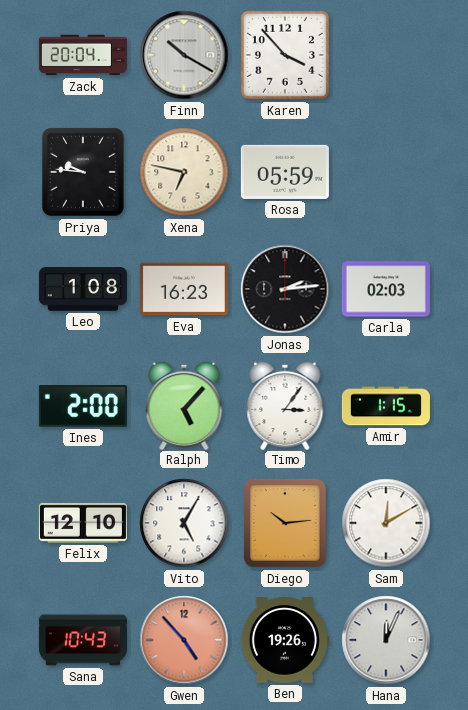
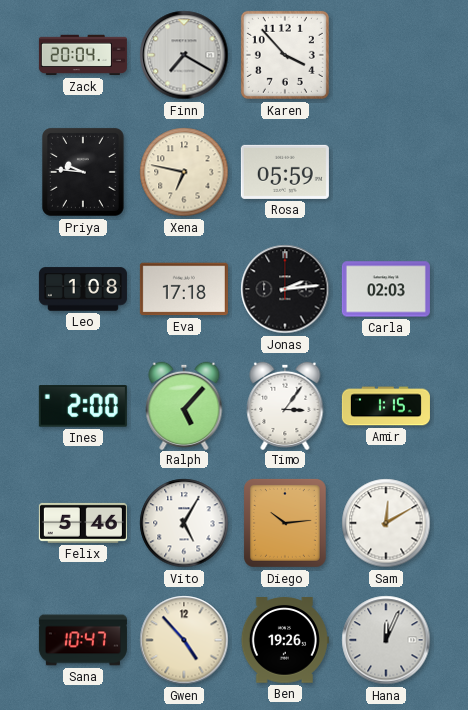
Finn: 10:20 -> 7:20 (184, 55)
Eva: 16:23 -> 17:18 (184, 289)
Felix: 12:10 -> 5:46 (83, 523)
Sana: 10:43 -> 10:47 (83, 640)
Gwen dial: salmon -> cream (184, 640)
